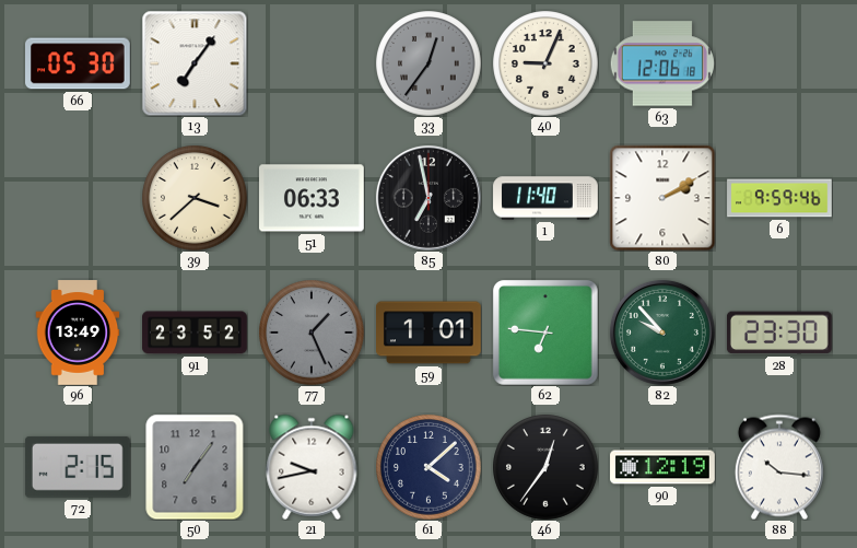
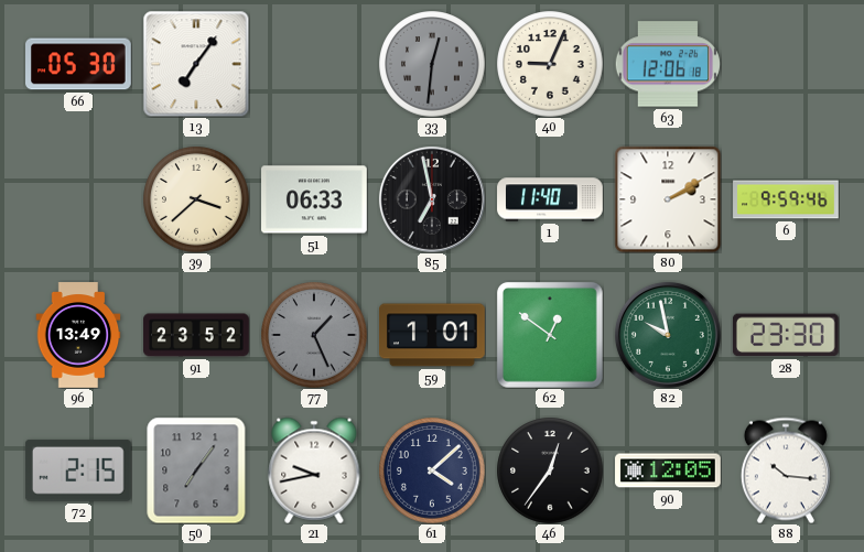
33: 12:36 -> 12:31 (432, 64)
62: 6:46 -> 12:51 (550, 335)
82: 9:53 -> 9:58 (668, 335)
90: 12:19 -> 12:05 (668, 470)
